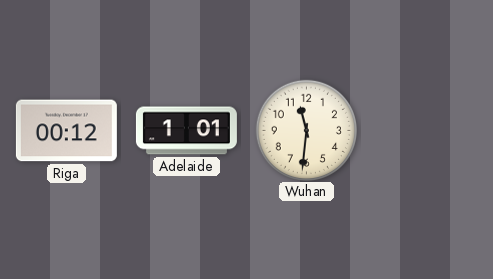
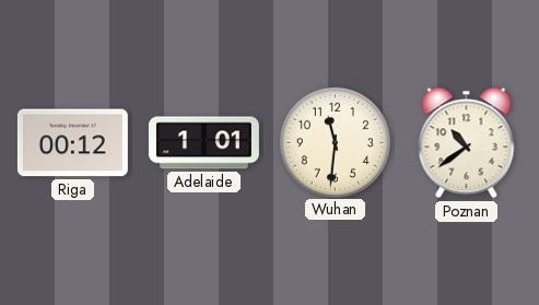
Poznan: none -> 10:39 (467, 143)
